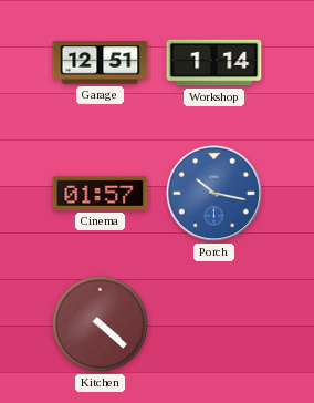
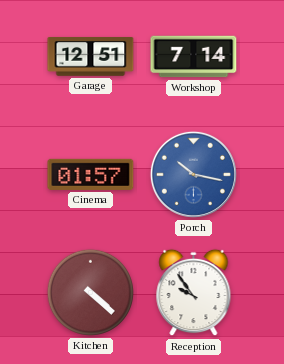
Workshop: 1:14 -> 7:14 (194, 57)
Reception: none -> 9:54 (194, 293)
